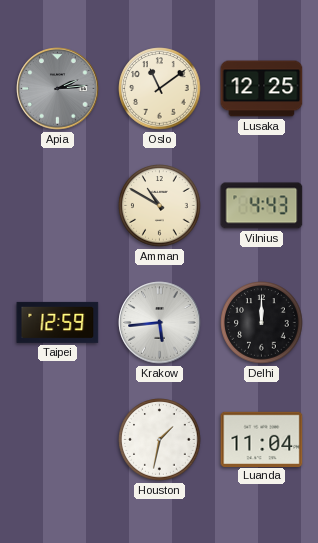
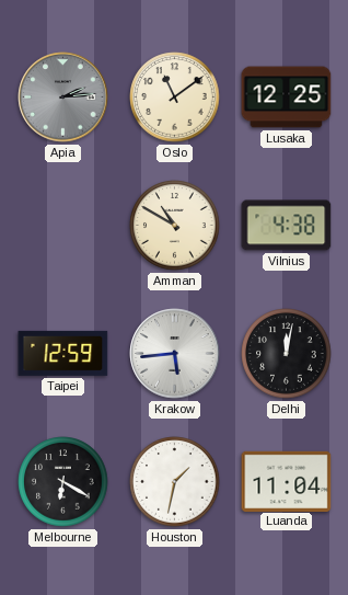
Vilnius: 4:43 -> 4:38 (287, 226)
Delhi: 12:00 -> 12:02 (287, 354)
Melbourne: none -> 6:20 (63, 482)
